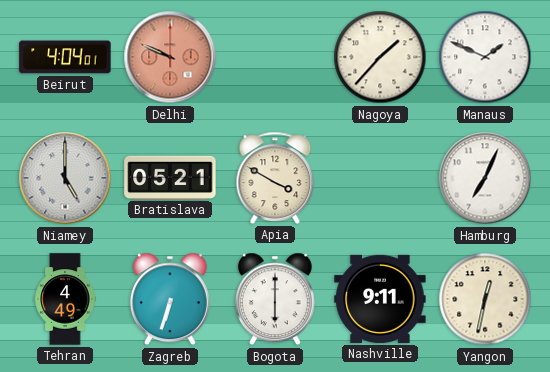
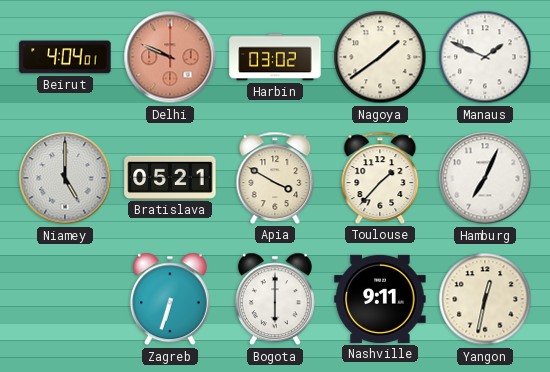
Harbin: none -> 03:02 (275, 57)
Nagoya: 1:37 -> 1:39 (380, 57)
Toulouse: none -> 1:37 (380, 178)
Tehran: 4:49 -> none (65, 299)
